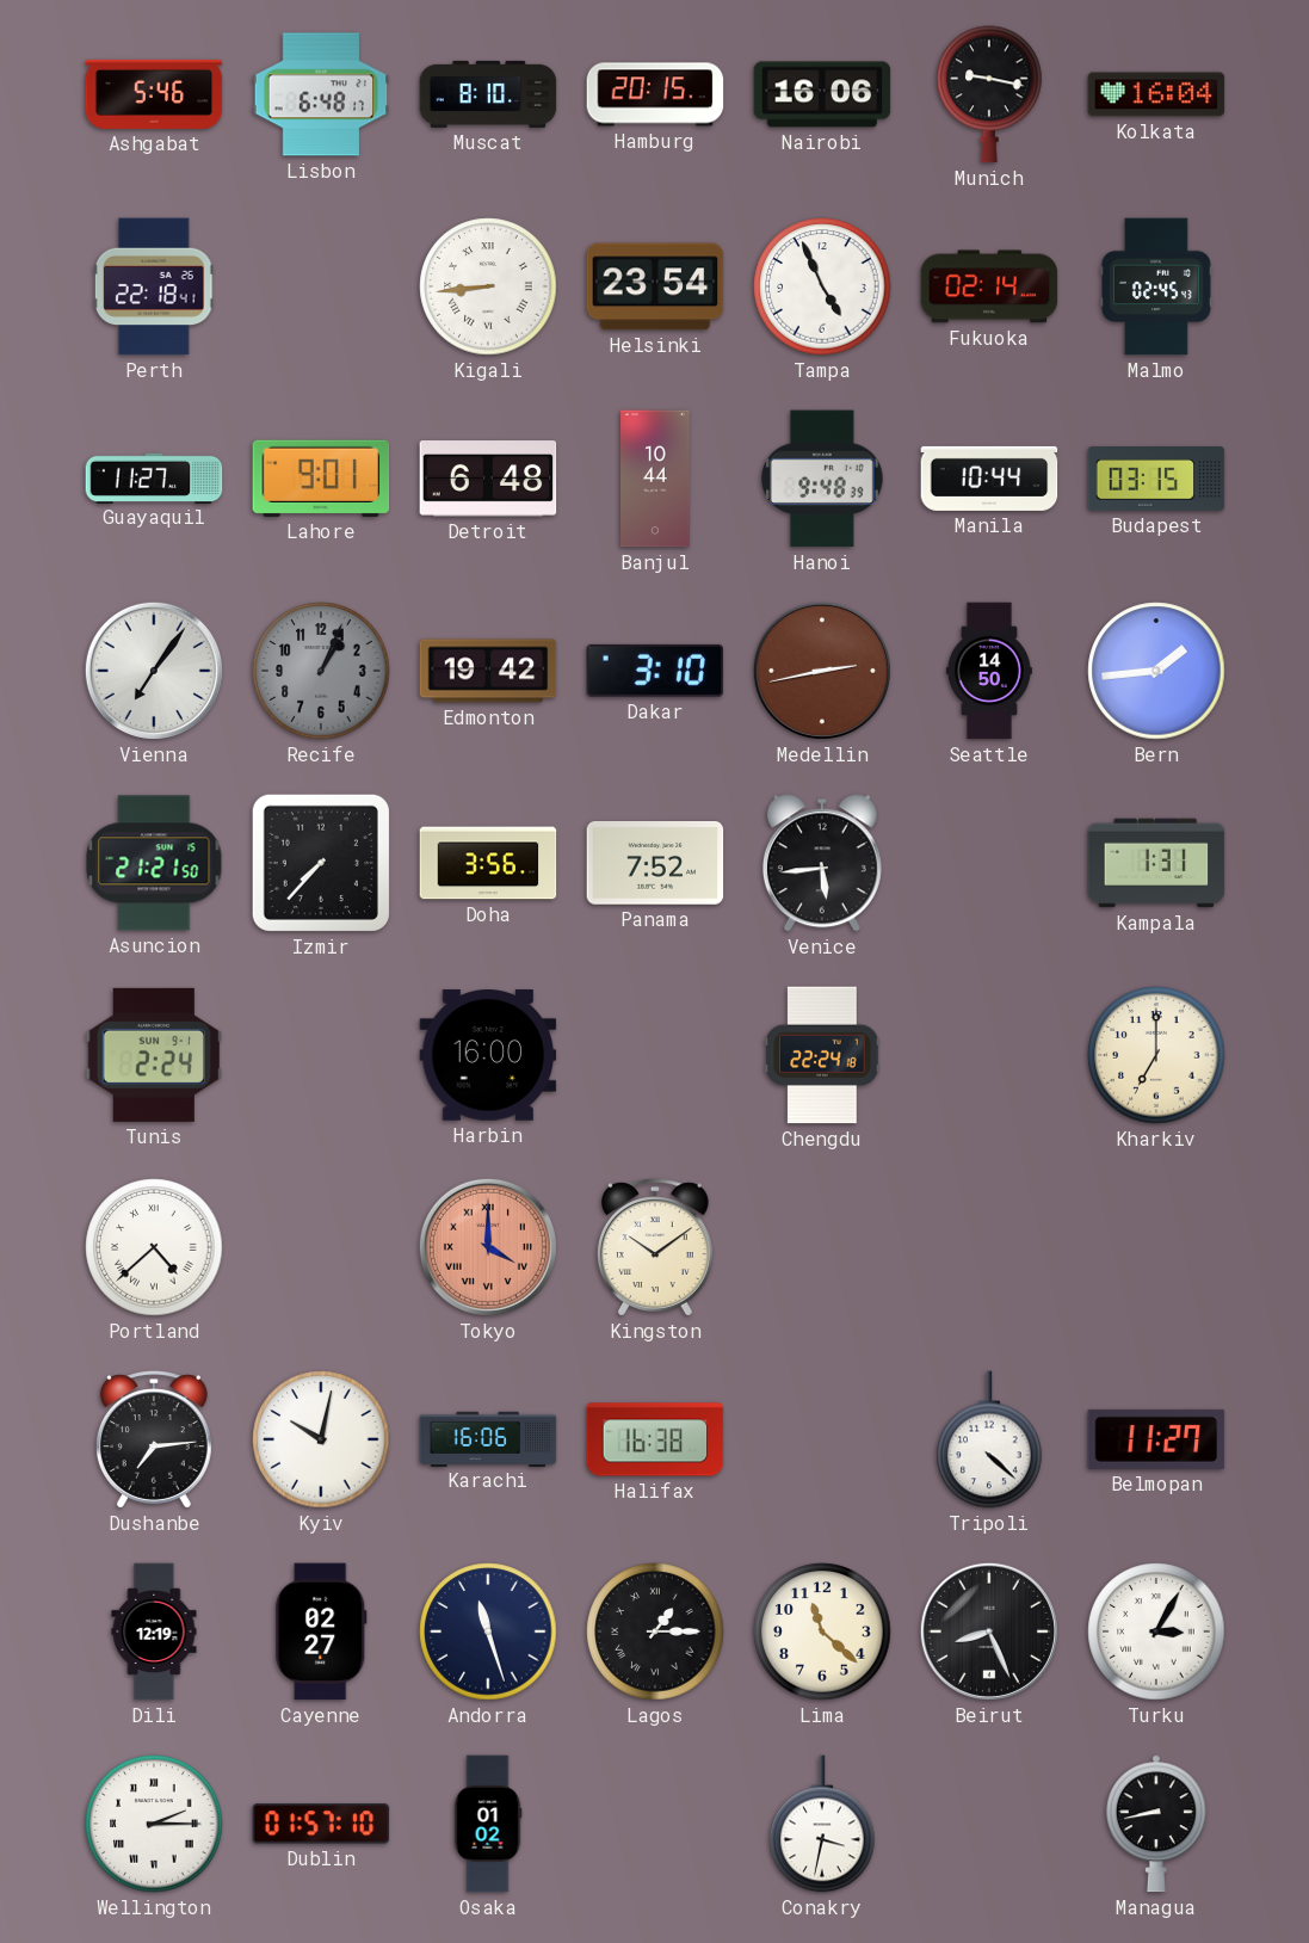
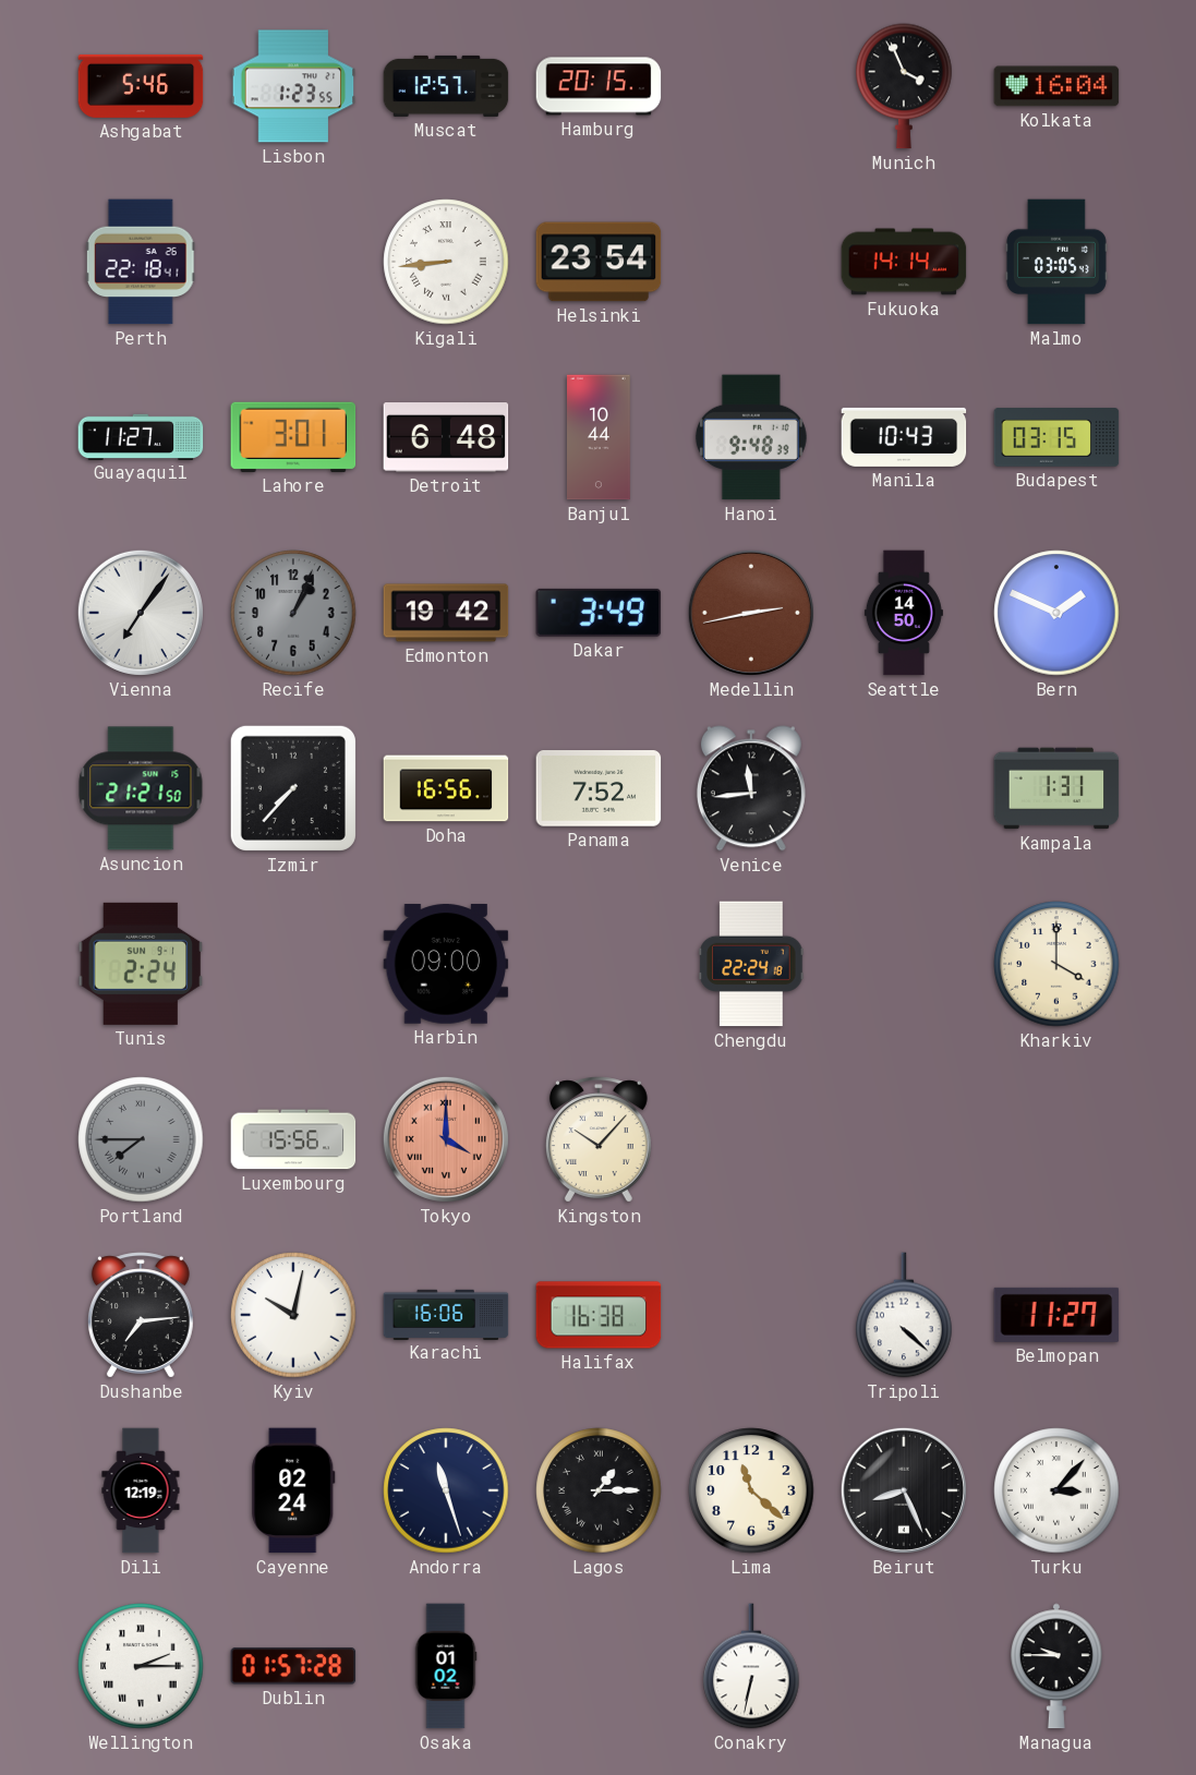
Lisbon: 6:48 -> 1:23 (293, 86)
Muscat: 8:10 -> 12:57 (446, 86)
Nairobi: 16:06 -> none (822, 94)
Munich: 9:17 -> 3:56 (904, 86)
Tampa: 4:56 -> none (822, 286)
Fukuoka: 02:14 -> 14:14 (904, 262)
Malmo: 02:45 -> 03:05 (1056, 262)
Lahore: 9:01 -> 3:01 (293, 437)
Manila: 10:44 -> 10:43 (904, 437)
Dakar: 3:10 -> 3:49 (599, 613)
Bern: 1:44 -> 1:49 (1056, 613)
Doha: 3:56 -> 16:56 (446, 788)
Venice: 5:44 -> 11:44 (751, 788)
Harbin: 16:00 -> 09:00 (446, 964)
Kharkiv: 7:00 -> 4:00 (1056, 964)
Portland: 4:38 -> 7:45 (141, 1139)
Portland dial: white -> grey (141, 1139)
Luxembourg: none -> 15:56 (293, 1139)
Kingston: 10:09 -> 10:07 (599, 1139)
Cayenne: 02:27 -> 02:24 (293, 1490)
Turku: 3:05 -> 3:07 (1056, 1490)
Dublin: 01:57:10 -> 01:57:28 (293, 1666)
Conakry: 3:32 -> 6:32 (751, 1666)
Managua: 8:43 -> 9:45 (1056, 1666)
